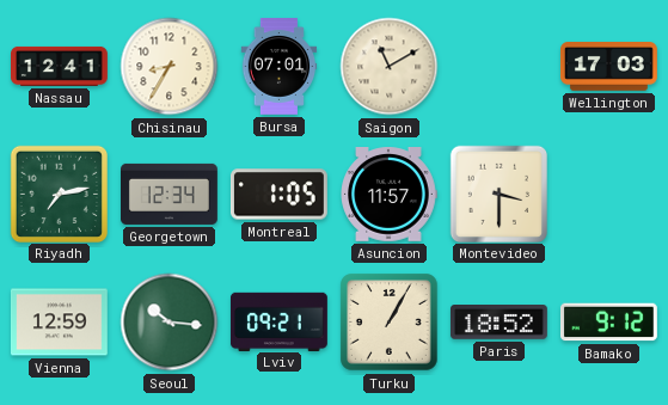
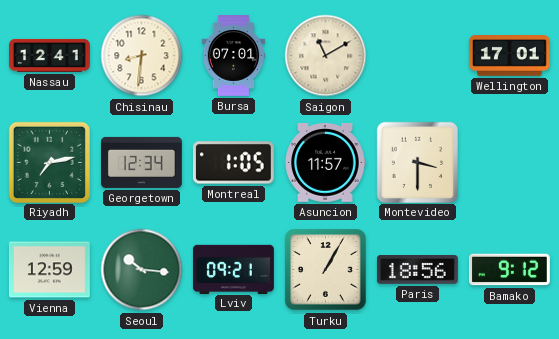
Chisinau: 8:35 -> 8:31 (142, 56)
Wellington: 17:03 -> 17:01 (509, 56)
Paris: 18:52 -> 18:56 (417, 270)
